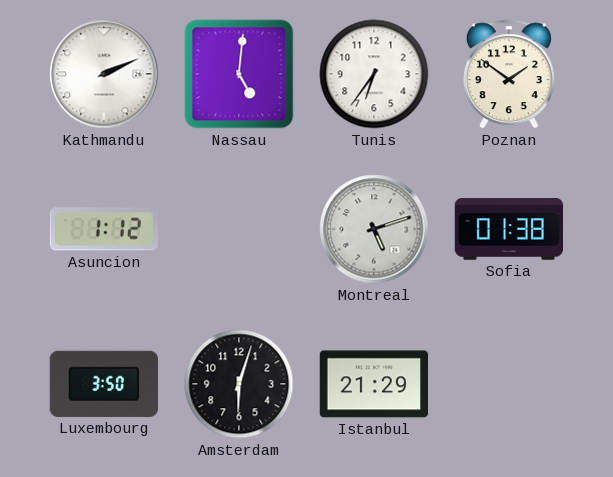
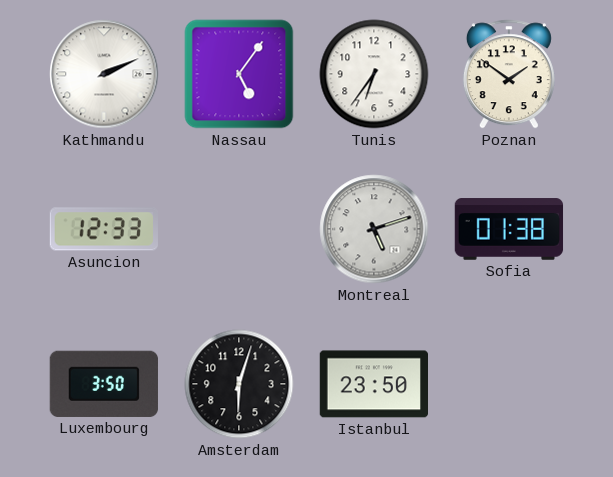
Nassau: 5:01 -> 5:06 (239, 74)
Asuncion: 1:12 -> 12:33 (104, 229)
Istanbul: 21:29 -> 23:50 (373, 384)
